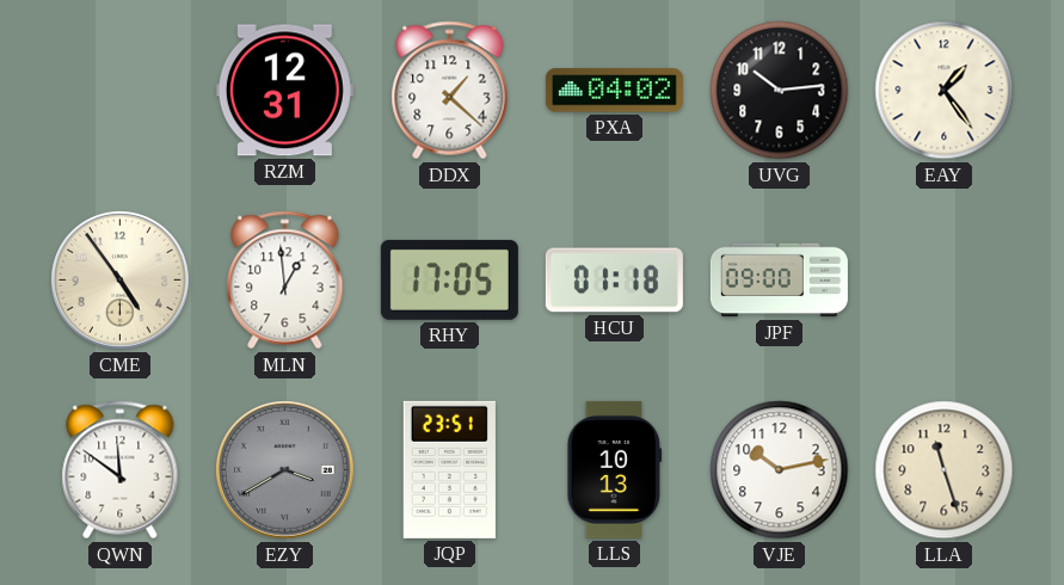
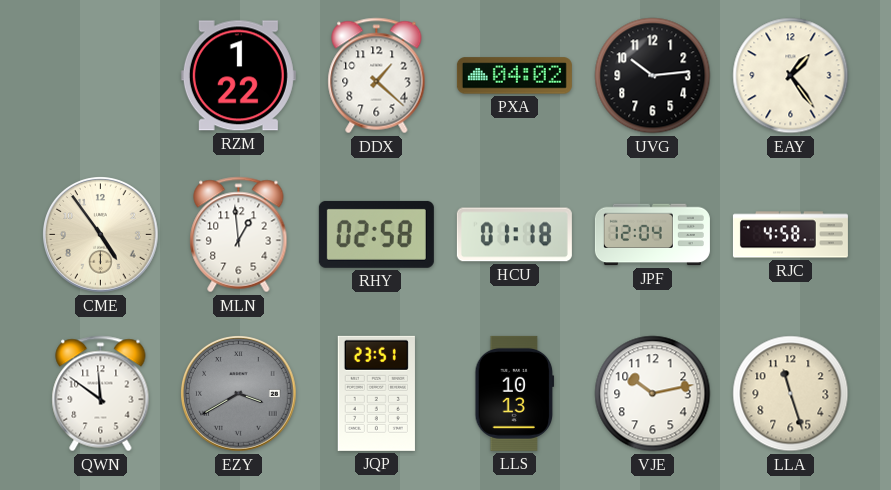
RZM: 12:31 -> 1:22 (238, 76)
RHY: 17:05 -> 02:58 (376, 234)
JPF: 09:00 -> 12:04 (652, 235)
RJC: none -> 4:58 (790, 235)
